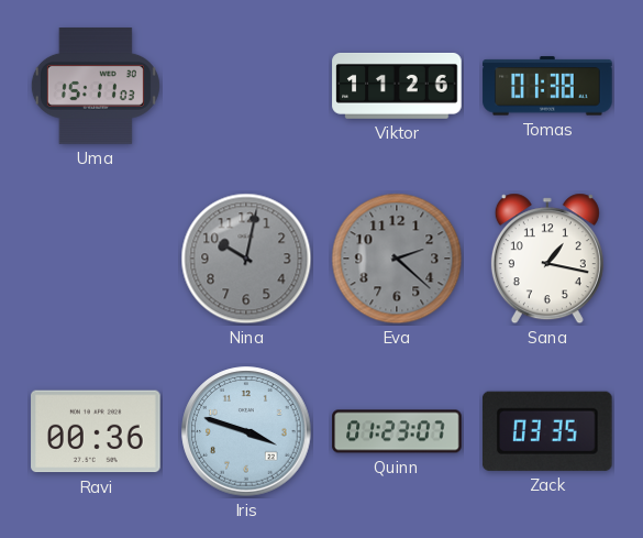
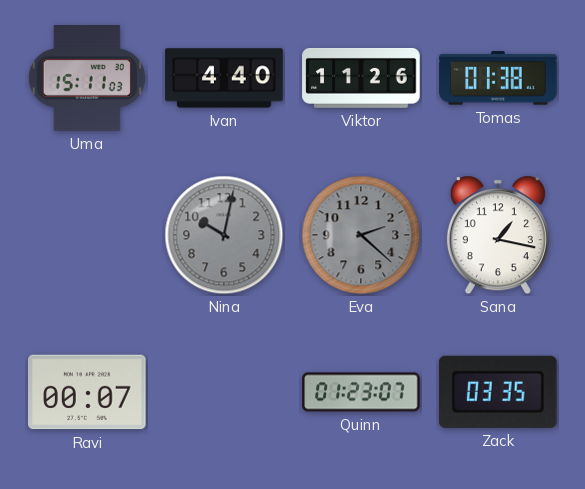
Ivan: none -> 4:40 (224, 78)
Ravi: 00:36 -> 00:07 (87, 392)
Iris: 3:48 -> none (246, 431)
